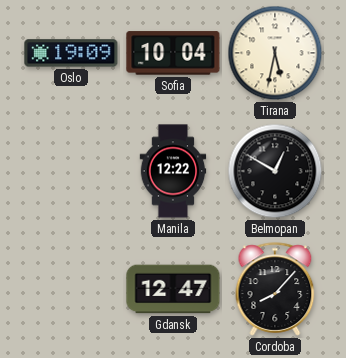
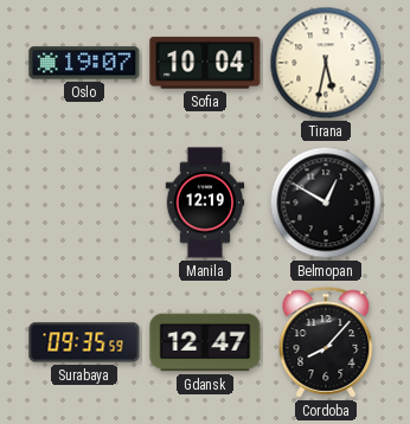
Oslo: 19:09 -> 19:07 (84, 63)
Manila: 12:22 -> 12:19 (205, 203)
Surabaya: none -> 09:35 (84, 342)
